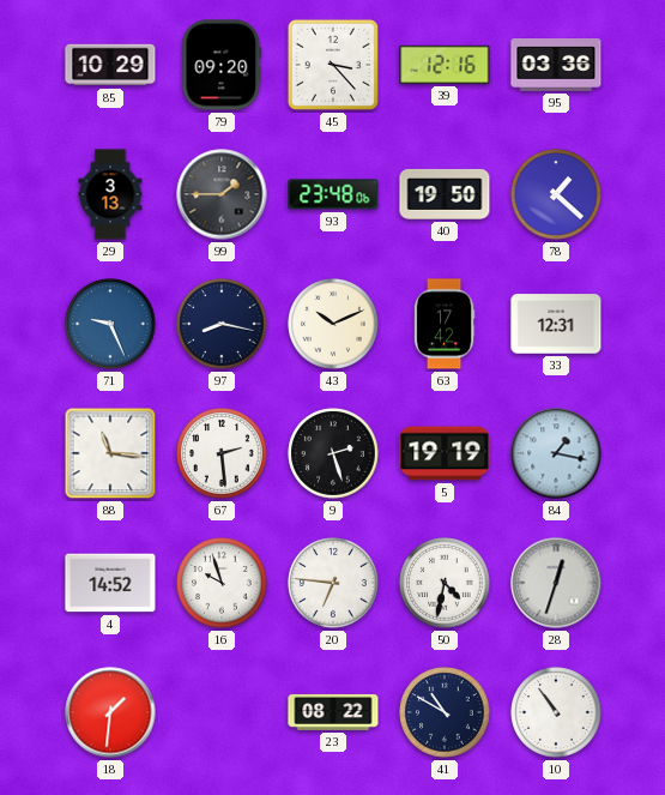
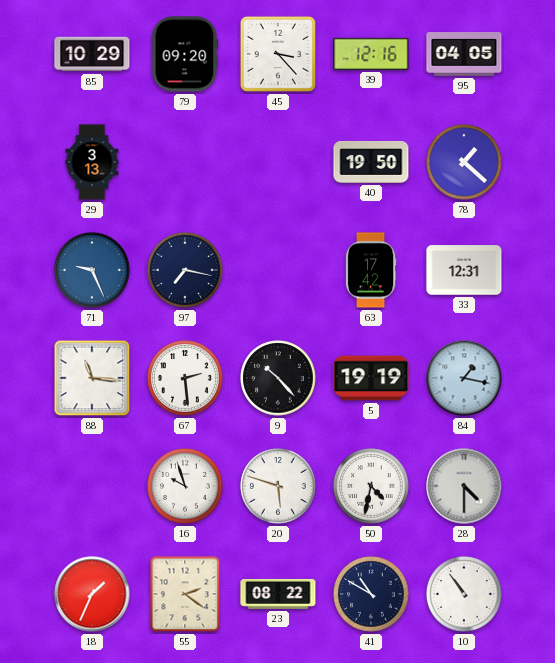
95: 03:36 -> 04:05 (464, 55)
99: 1:45 -> none (222, 194)
93: 23:48 -> none (333, 194)
97: 8:17 -> 7:17 (185, 270)
43: 10:11 -> none (333, 324)
9: 2:27 -> 10:23 (278, 378)
4: 14:52 -> none (110, 583)
20: 6:46 -> 5:48 (278, 486)
28: 12:33 -> 4:30 (464, 486)
18: 1:31 -> 1:34 (92, 594)
55: none -> 2:21 (185, 594)
